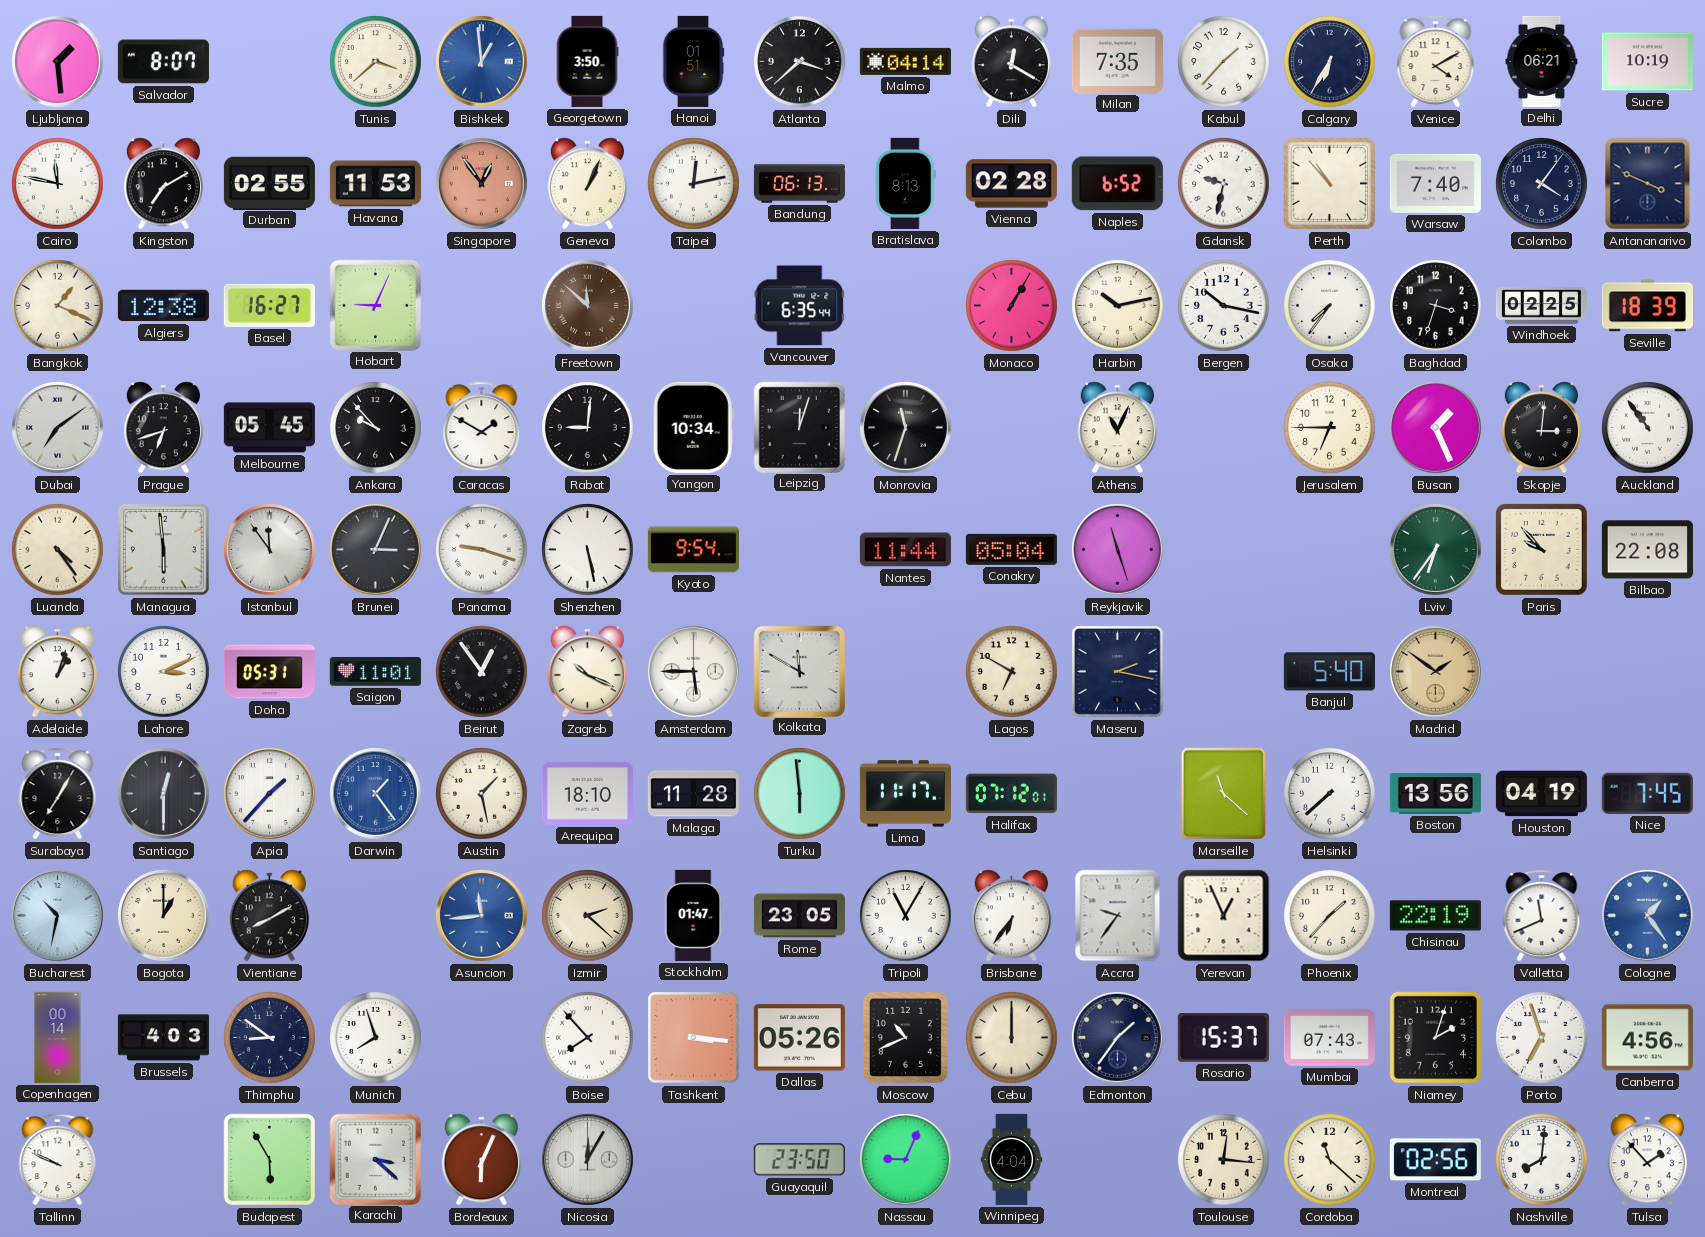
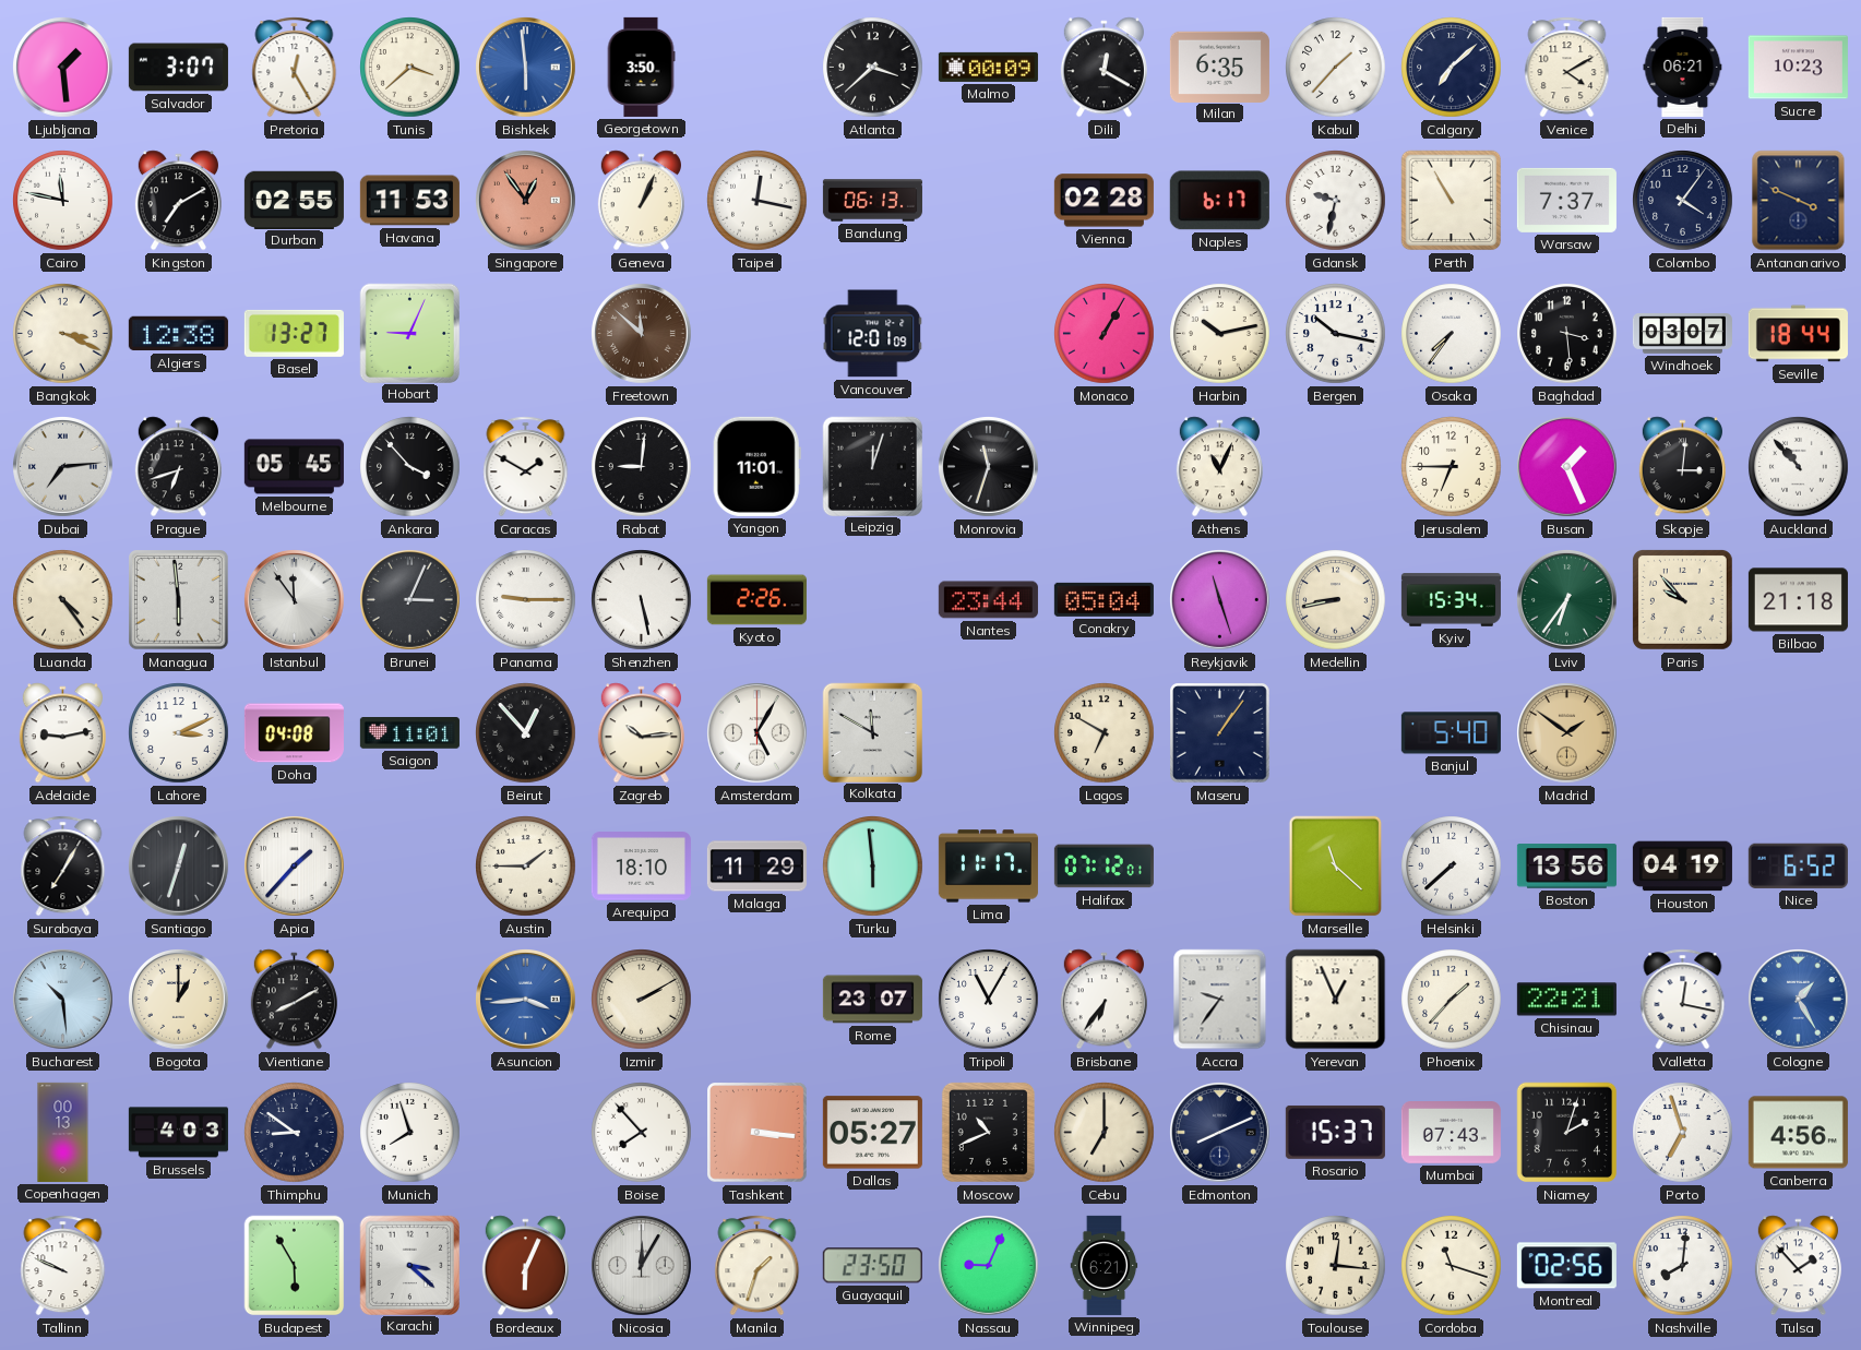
Salvador: 8:07 -> 3:07 (178, 68)
Pretoria: none -> 12:25 (295, 68)
Bishkek: 12:59 -> 5:59 (526, 68)
Hanoi: 01:51 -> none (693, 61)
Malmo: 04:14 -> 00:09 (988, 67)
Milan: 7:35 -> 6:35 (1219, 67)
Calgary: 6:35 -> 7:08 (1452, 68)
Sucre: 10:19 -> 10:23 (1798, 68)
Taipei: 12:13 -> 12:17 (757, 201)
Bratislava: 8:13 -> none (906, 183)
Naples: 6:52 -> 6:17 (1219, 201)
Perth: 10:53 -> 10:55 (1452, 201)
Warsaw: 7:40 -> 7:37 (1566, 200)
Bangkok: 1:19 -> 3:19 (63, 334)
Basel: 16:27 -> 13:27 (294, 333)
Vancouver: 6:35 -> 12:01 (873, 334)
Baghdad: 3:33 -> 3:29 (1567, 334)
Windhoek: 02:25 -> 03:07 (1682, 334)
Seville: 18:39 -> 18:44 (1798, 334)
Dubai: 7:09 -> 7:14 (63, 467)
Ankara: 9:53 -> 3:53 (410, 467)
Yangon: 10:34 -> 11:01 (756, 466)
Auckland: 10:54 -> 10:53 (1799, 467)
Panama: 9:18 -> 9:15 (526, 600)
Kyoto: 9:54 -> 2:26 (756, 600)
Nantes: 11:44 -> 23:44 (988, 600)
Medellin: none -> 8:43 (1336, 600)
Kyiv: none -> 15:34 (1451, 600)
Bilbao: 22:08 -> 21:18 (1798, 600)
Adelaide: 1:03 -> 9:13 (62, 733)
Doha: 05:31 -> 04:08 (294, 733)
Beirut: 12:54 -> 12:53 (526, 733)
Zagreb: 10:19 -> 10:14 (641, 733)
Amsterdam: 5:45 -> 5:05 (757, 733)
Maseru: 2:17 -> 1:06 (1220, 733)
Santiago: 12:30 -> 12:33 (179, 867)
Darwin: 1:24 -> none (376, 794)
Austin: 1:28 -> 1:45 (526, 867)
Malaga: 11:28 -> 11:29 (756, 867)
Nice: 7:45 -> 6:52 (1798, 865)
Bucharest: 10:32 -> 10:29 (63, 1000)
Asuncion: 11:44 -> 3:44 (526, 1000)
Izmir: 2:22 -> 2:10 (642, 1000)
Stockholm: 01:47 -> none (693, 915)
Rome: 23:05 -> 23:07 (872, 1000)
Chisinau: 22:19 -> 22:21 (1566, 1000)
Valletta: 11:41 -> 12:17 (1683, 1000)
Cologne: 1:24 -> 1:25 (1799, 1000)
Copenhagen: 00:14 -> 00:13 (63, 1132)
Dallas: 05:26 -> 05:27 (872, 1133)
Cebu: 12:00 -> 7:00 (1105, 1133)
Edmonton: 1:36 -> 8:11 (1220, 1133)
Manila: none -> 1:33 (757, 1266)
Winnipeg: 4:04 -> 6:21 (1105, 1265)
Cordoba: 11:22 -> 11:18 (1452, 1266)
